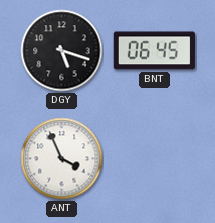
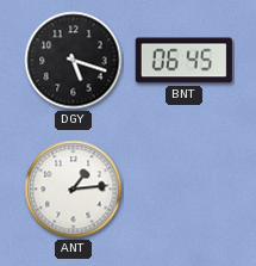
ANT: 3:56 -> 1:14 (74, 190)
